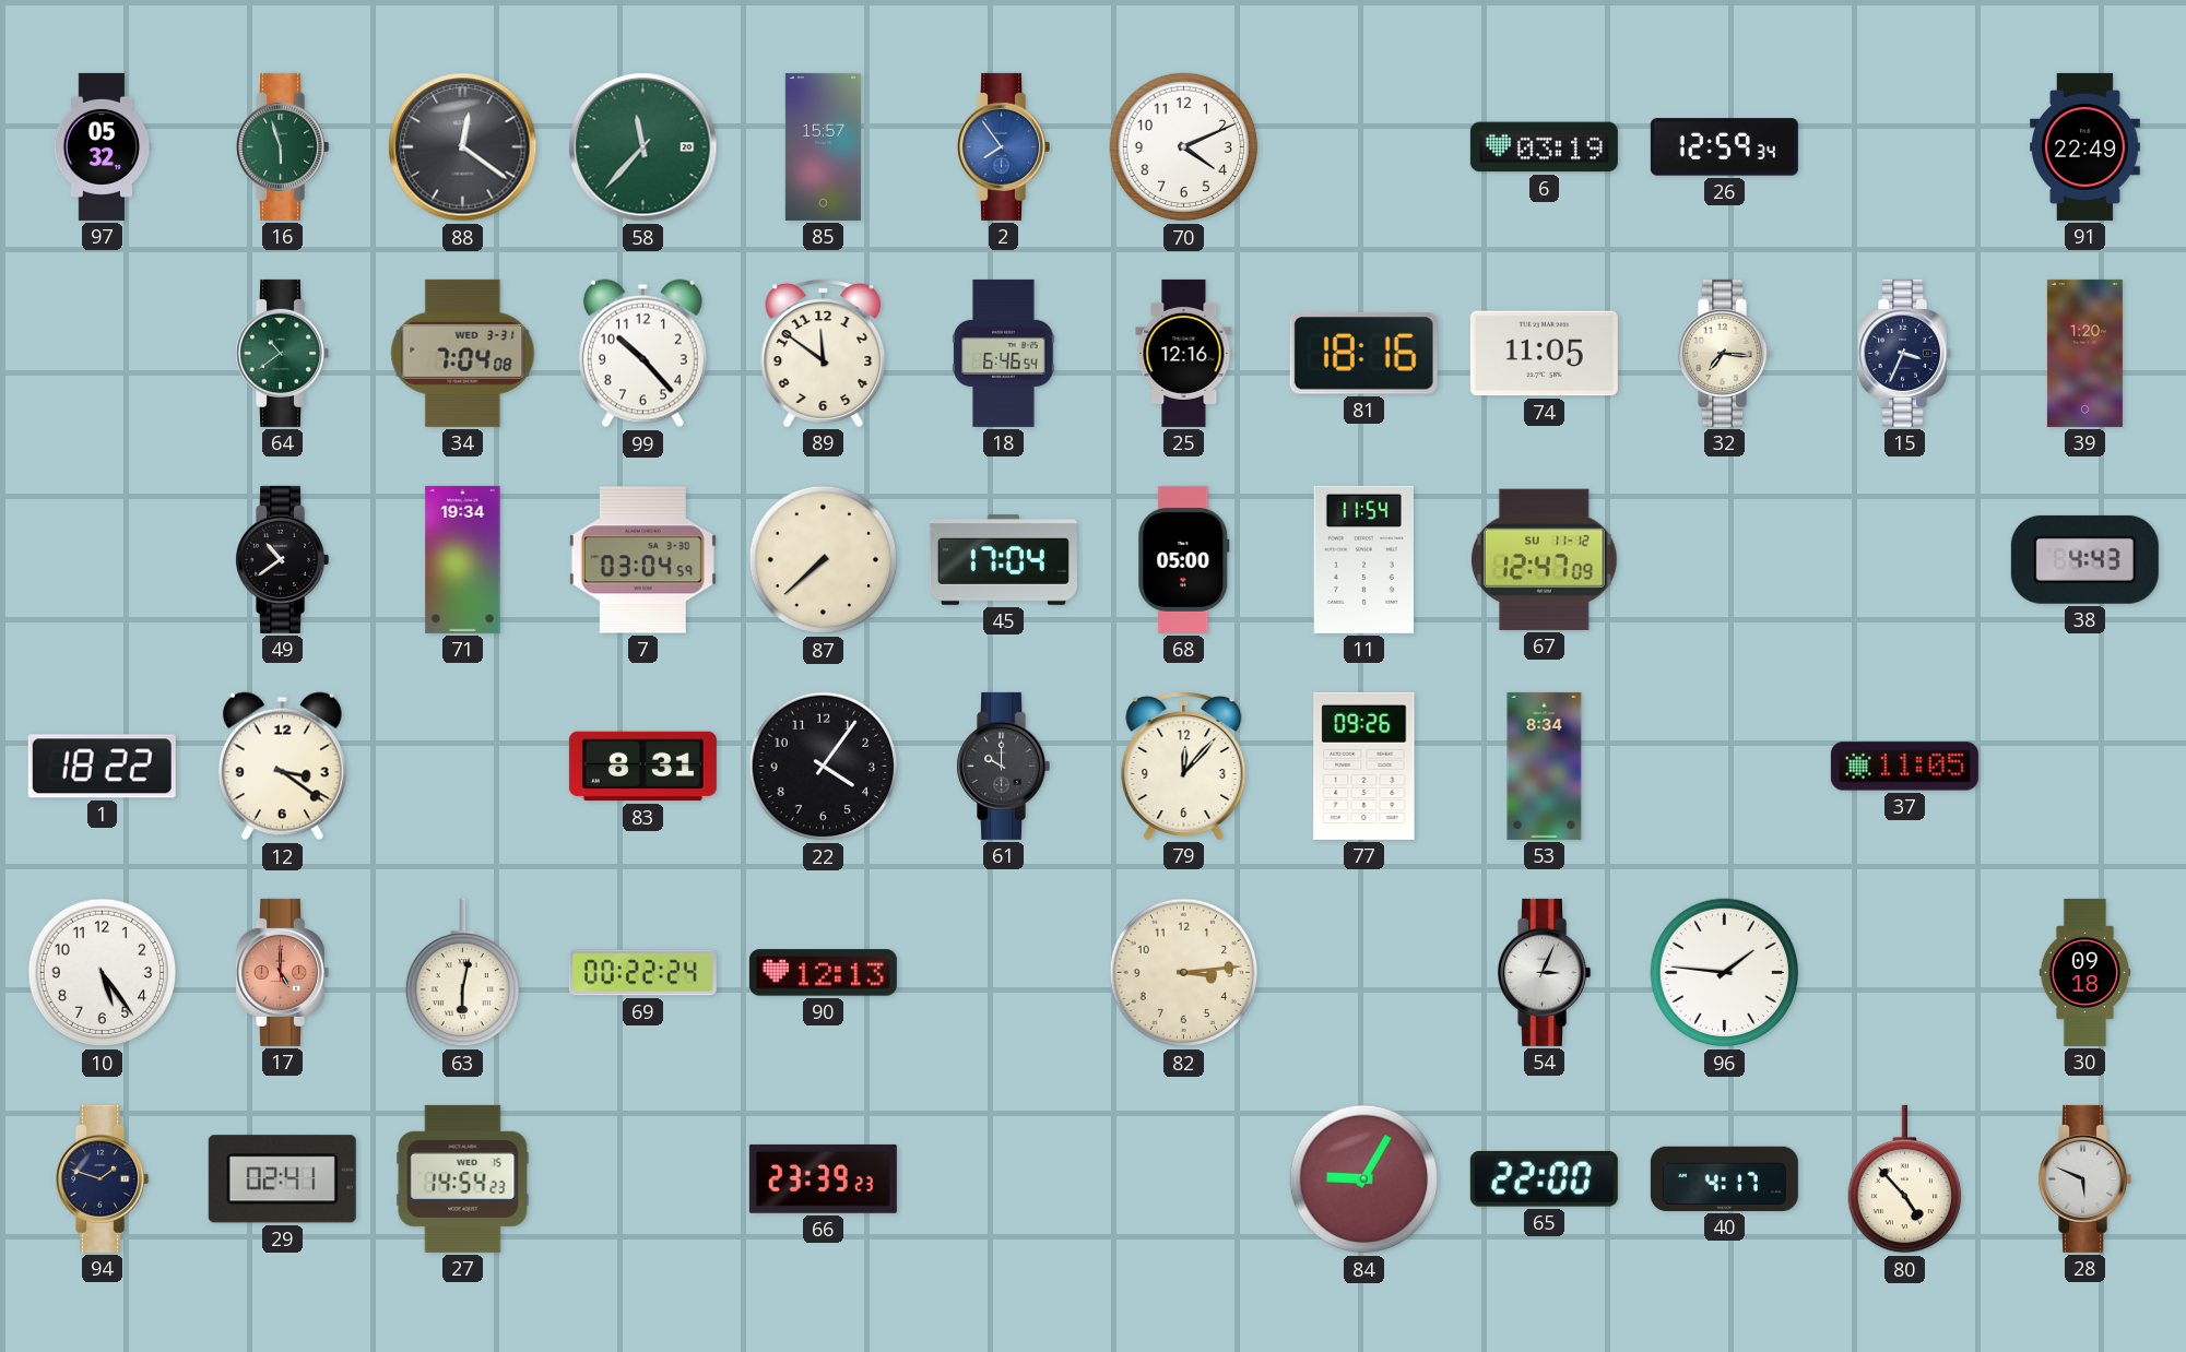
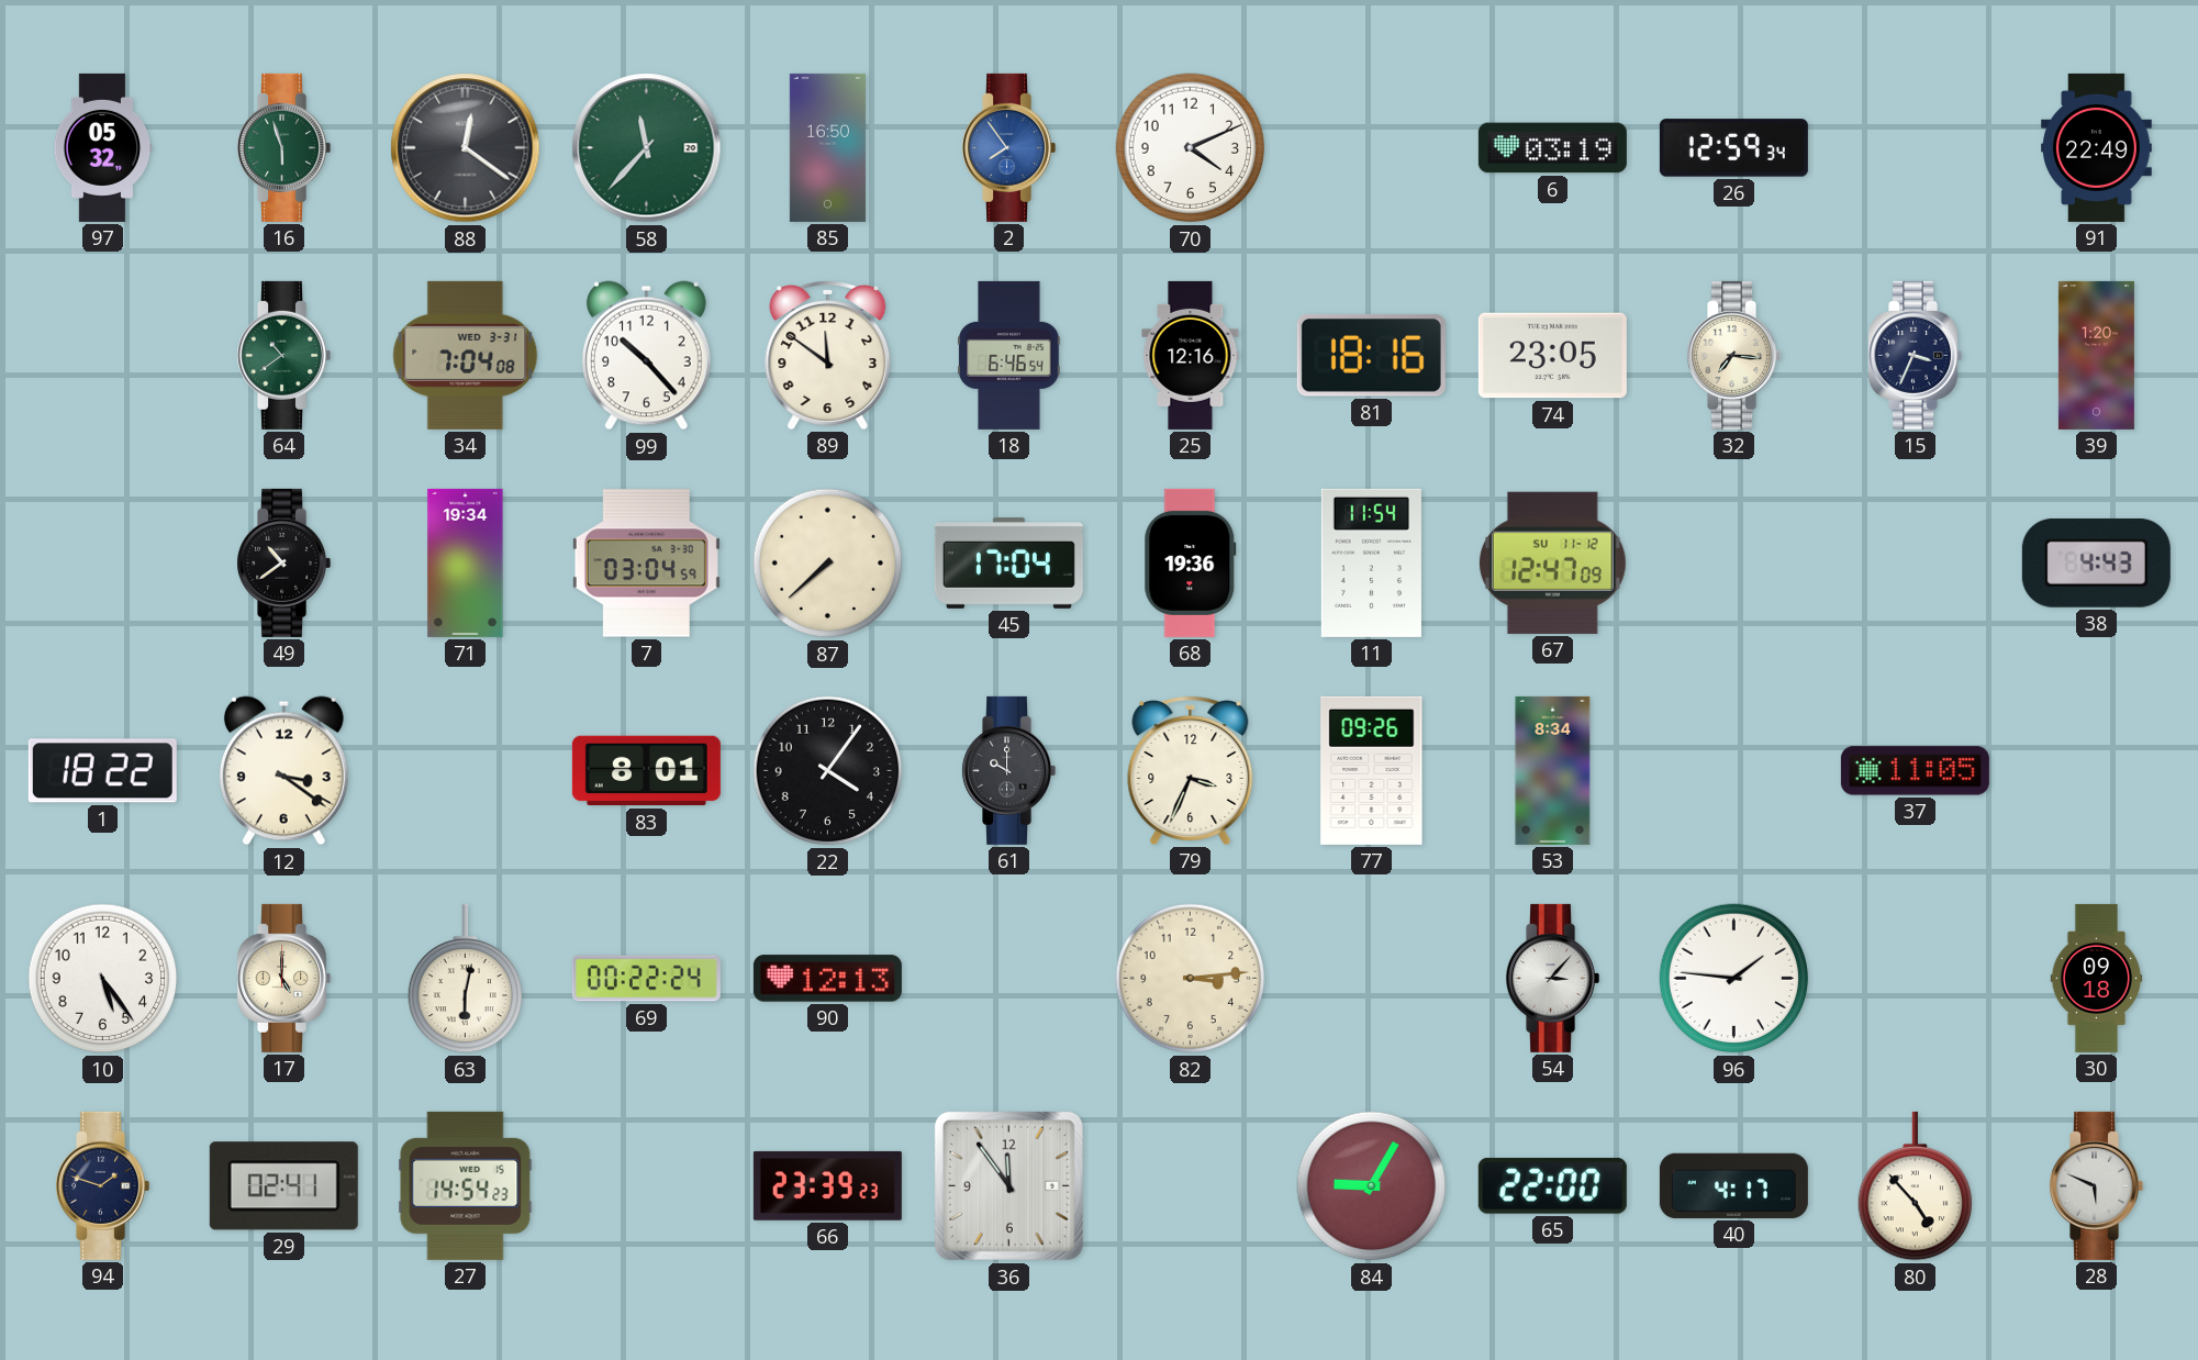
85: 15:57 -> 16:50 (827, 147)
74: 11:05 -> 23:05 (1552, 356)
68: 05:00 -> 19:36 (1191, 562)
83: 8:31 -> 8:01 (646, 771)
79: 12:07 -> 3:34 (1191, 771)
17 dial: salmon -> cream (283, 978)
54: 3:04 -> 3:07 (1552, 978)
36: none -> 11:54 (1008, 1185)
